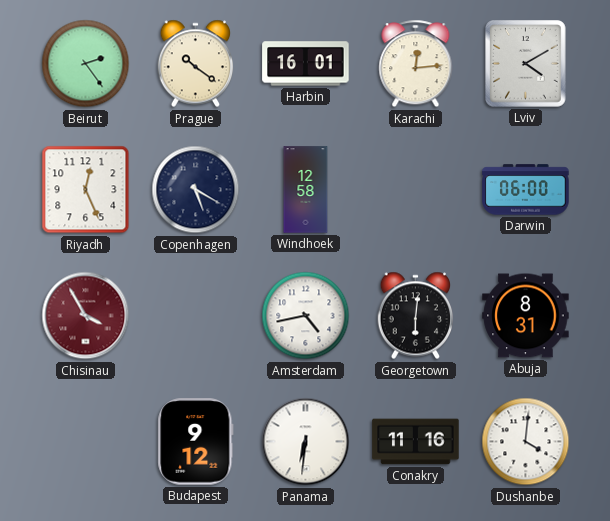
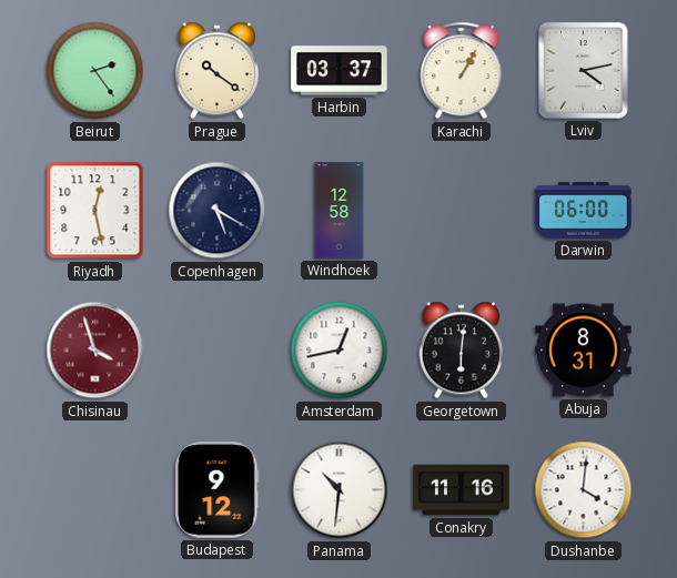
Harbin: 16:01 -> 03:37 (340, 71)
Karachi: 12:14 -> 1:05 (462, 71)
Lviv: 4:10 -> 4:13 (584, 71)
Riyadh: 12:26 -> 12:28 (95, 211)
Chisinau: 3:55 -> 3:57 (95, 351)
Amsterdam: 4:43 -> 12:43 (340, 351)
Panama: 6:31 -> 10:31 (340, 490)
